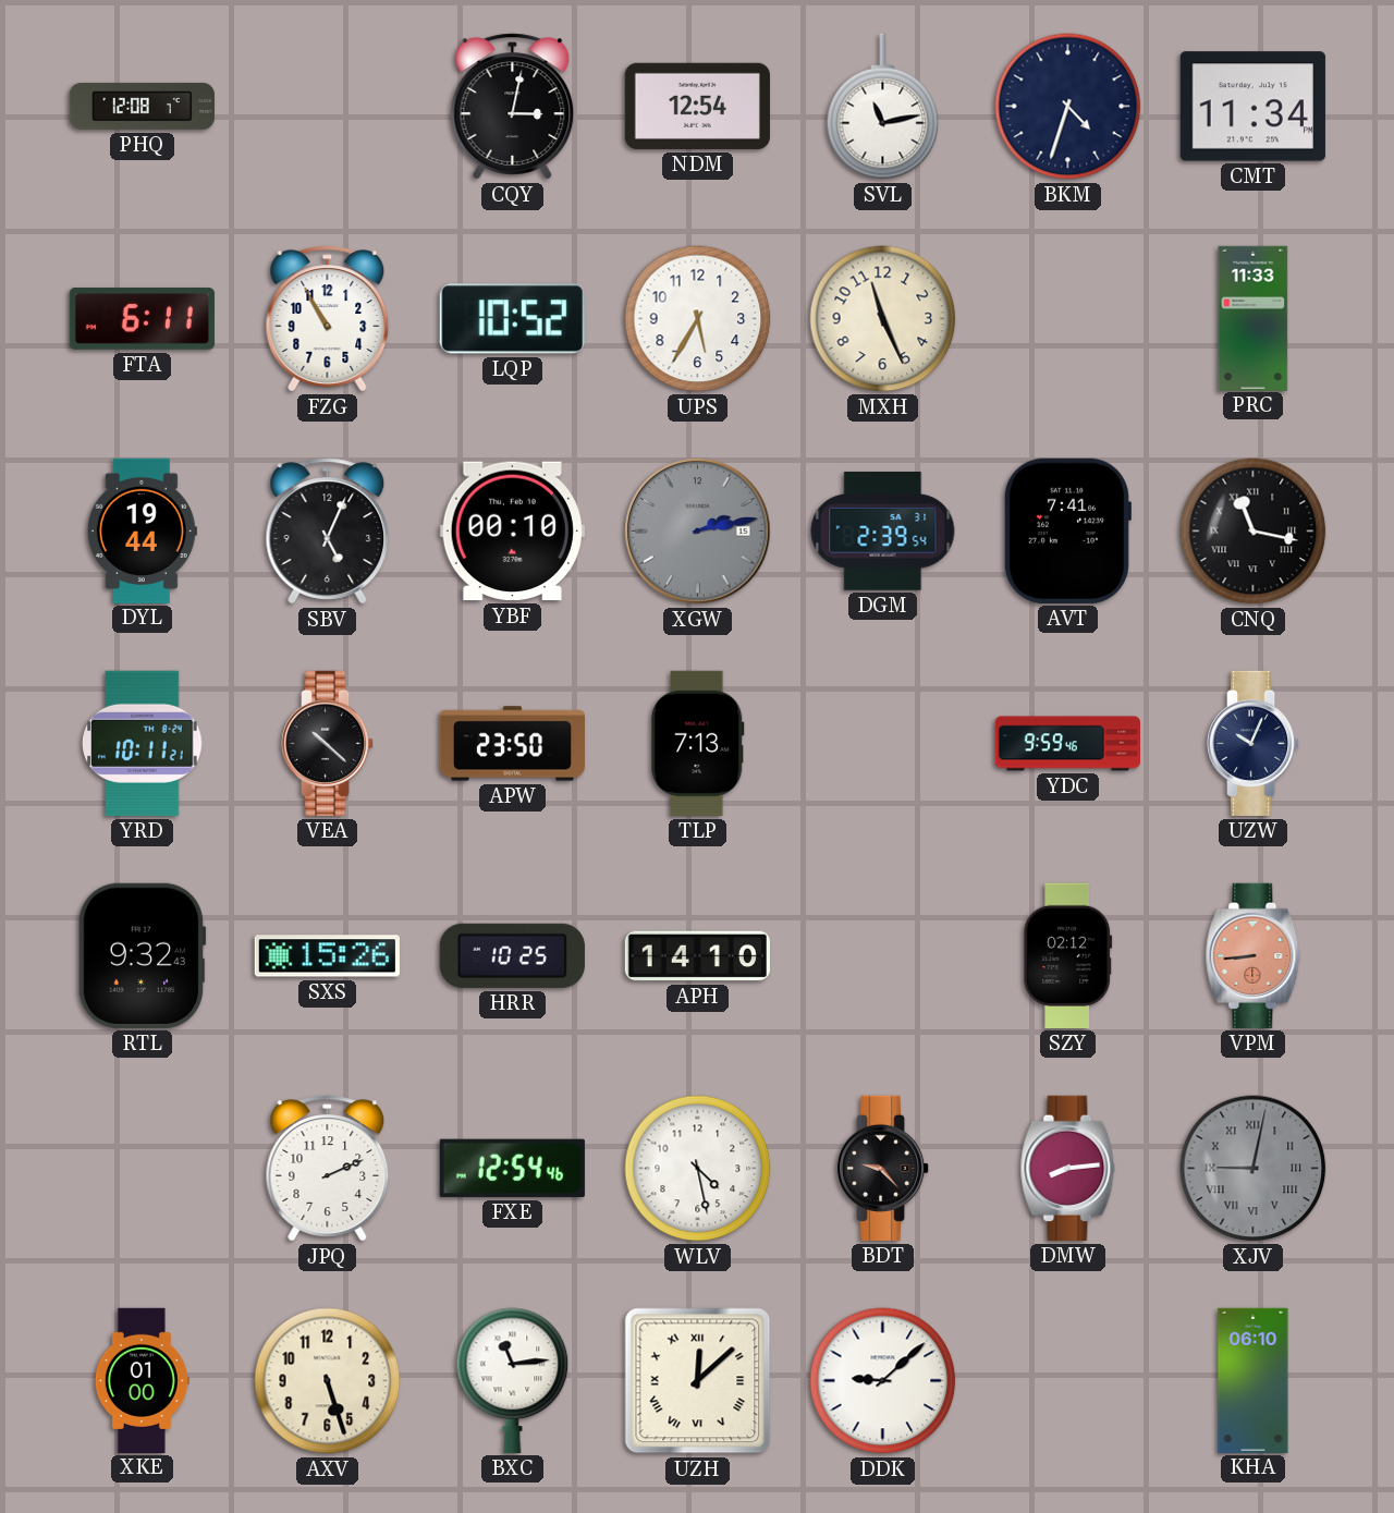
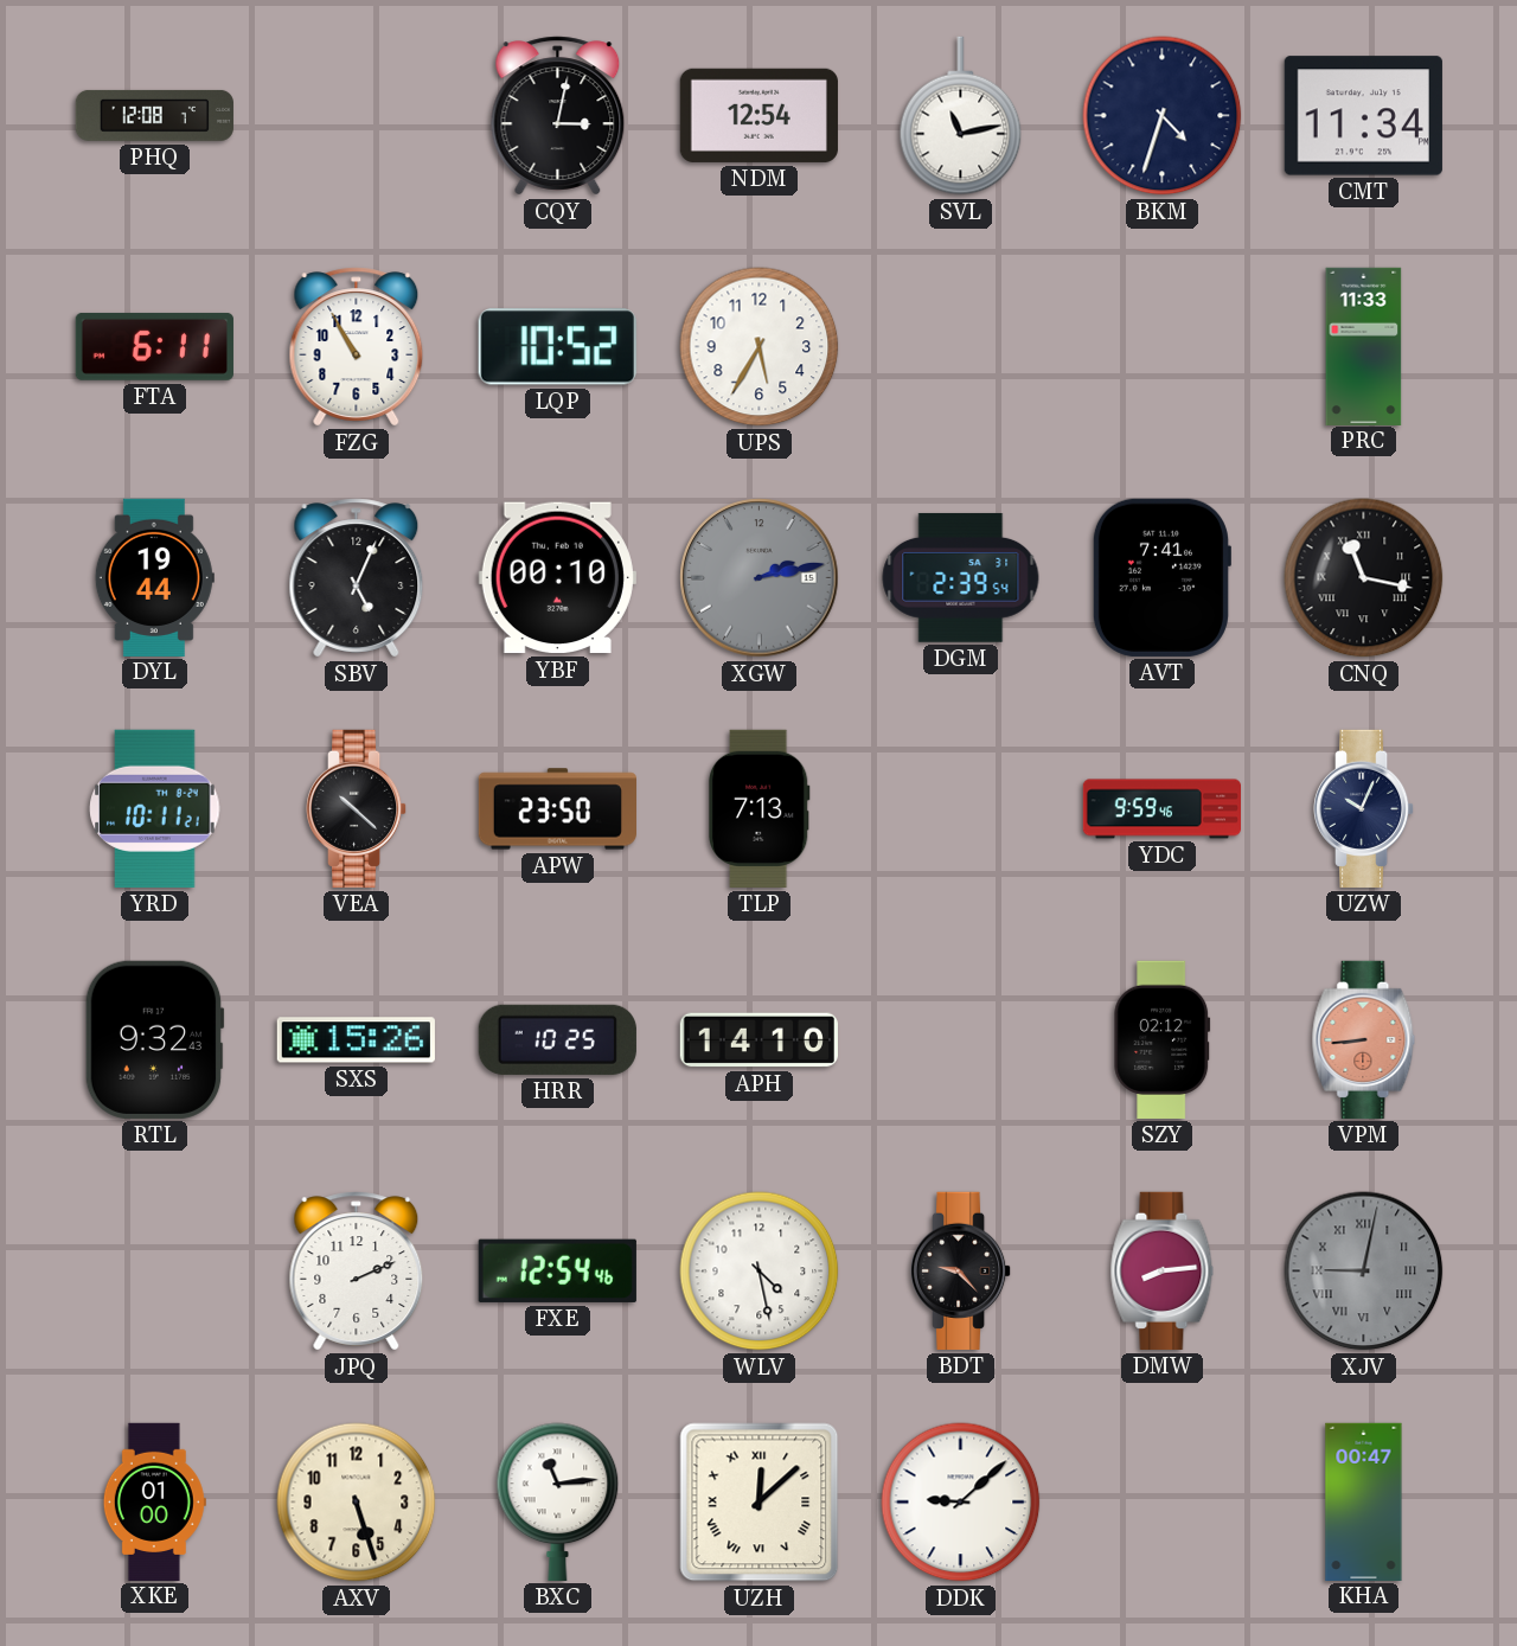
MXH: 11:26 -> none (883, 319)
KHA: 06:10 -> 00:47 (1364, 1501)
